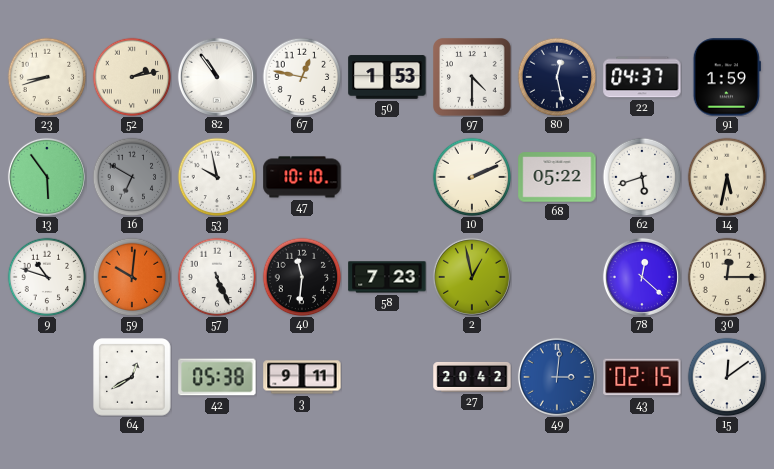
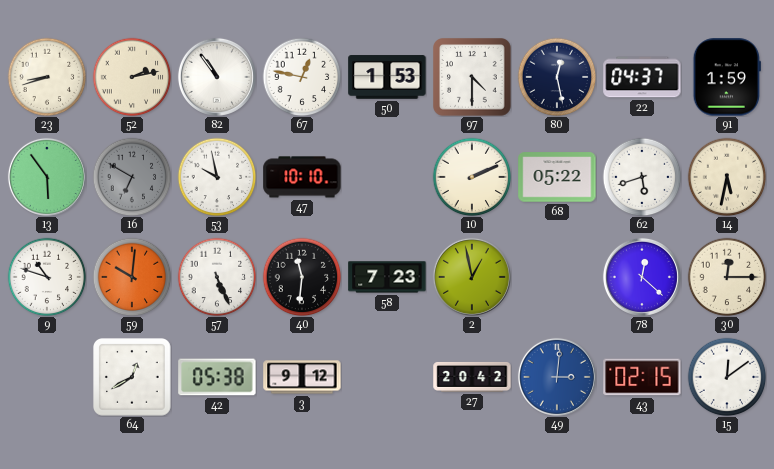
3: 9:11 -> 9:12 (302, 377)
